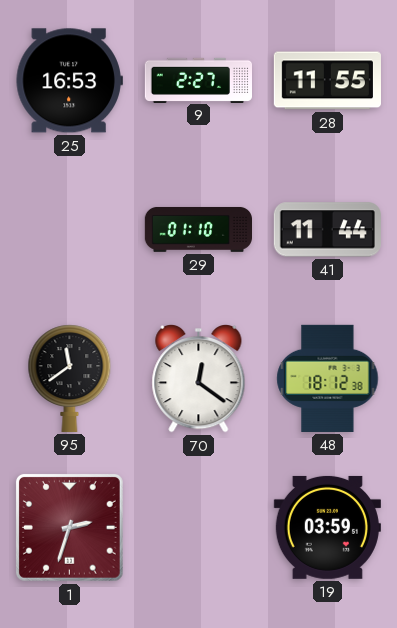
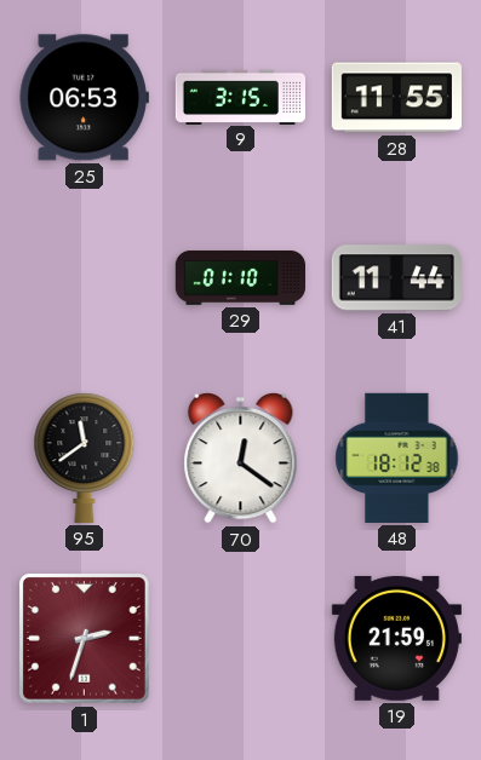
25: 16:53 -> 06:53 (84, 98)
9: 2:27 -> 3:15 (240, 97)
19: 03:59 -> 21:59 (396, 638)
